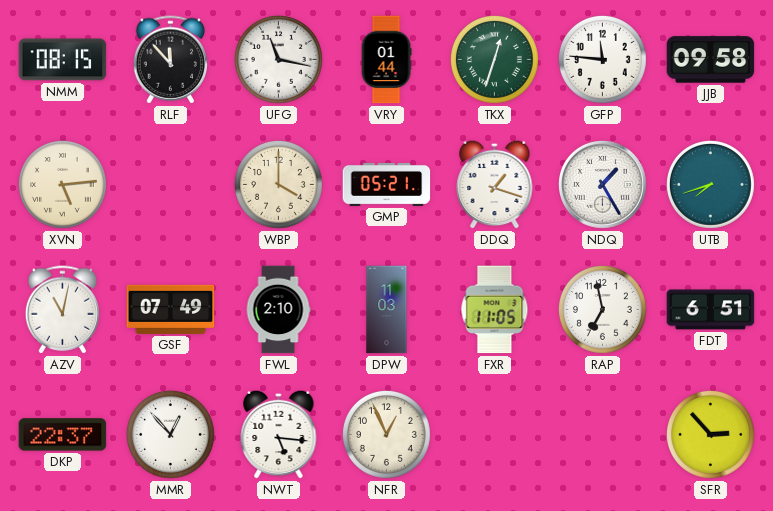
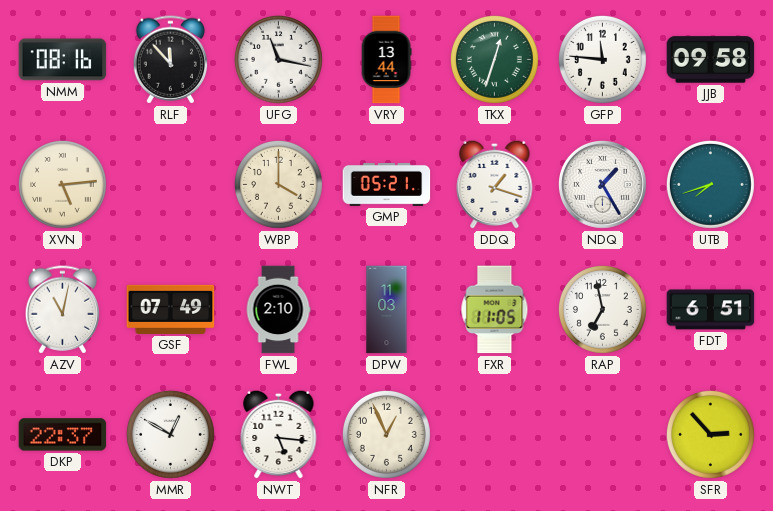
NMM: 08:15 -> 08:16 (63, 60)
VRY: 01:44 -> 13:44 (386, 60)
MMR: 12:53 -> 12:50 (170, 434)
